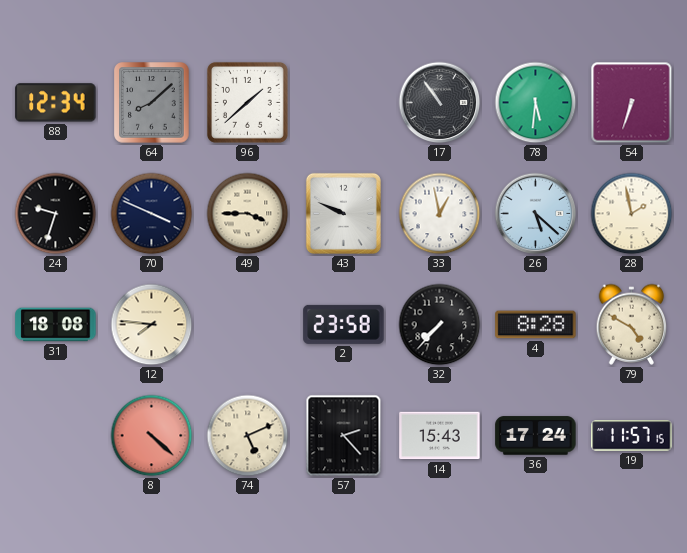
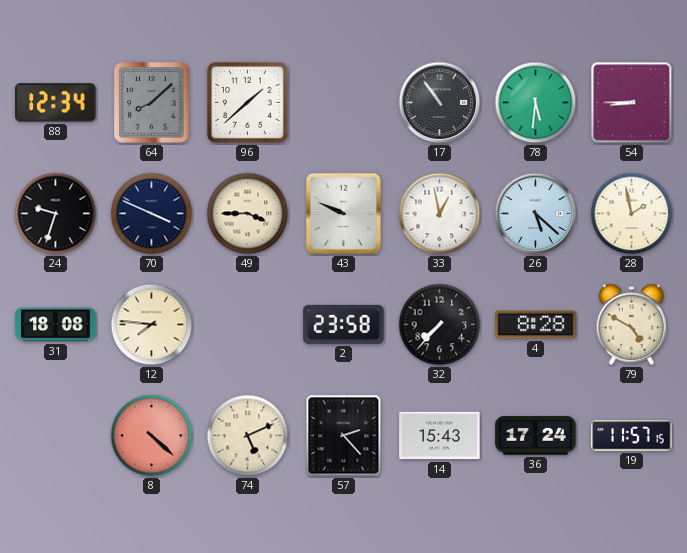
54: 6:33 -> 8:45 (632, 103)
